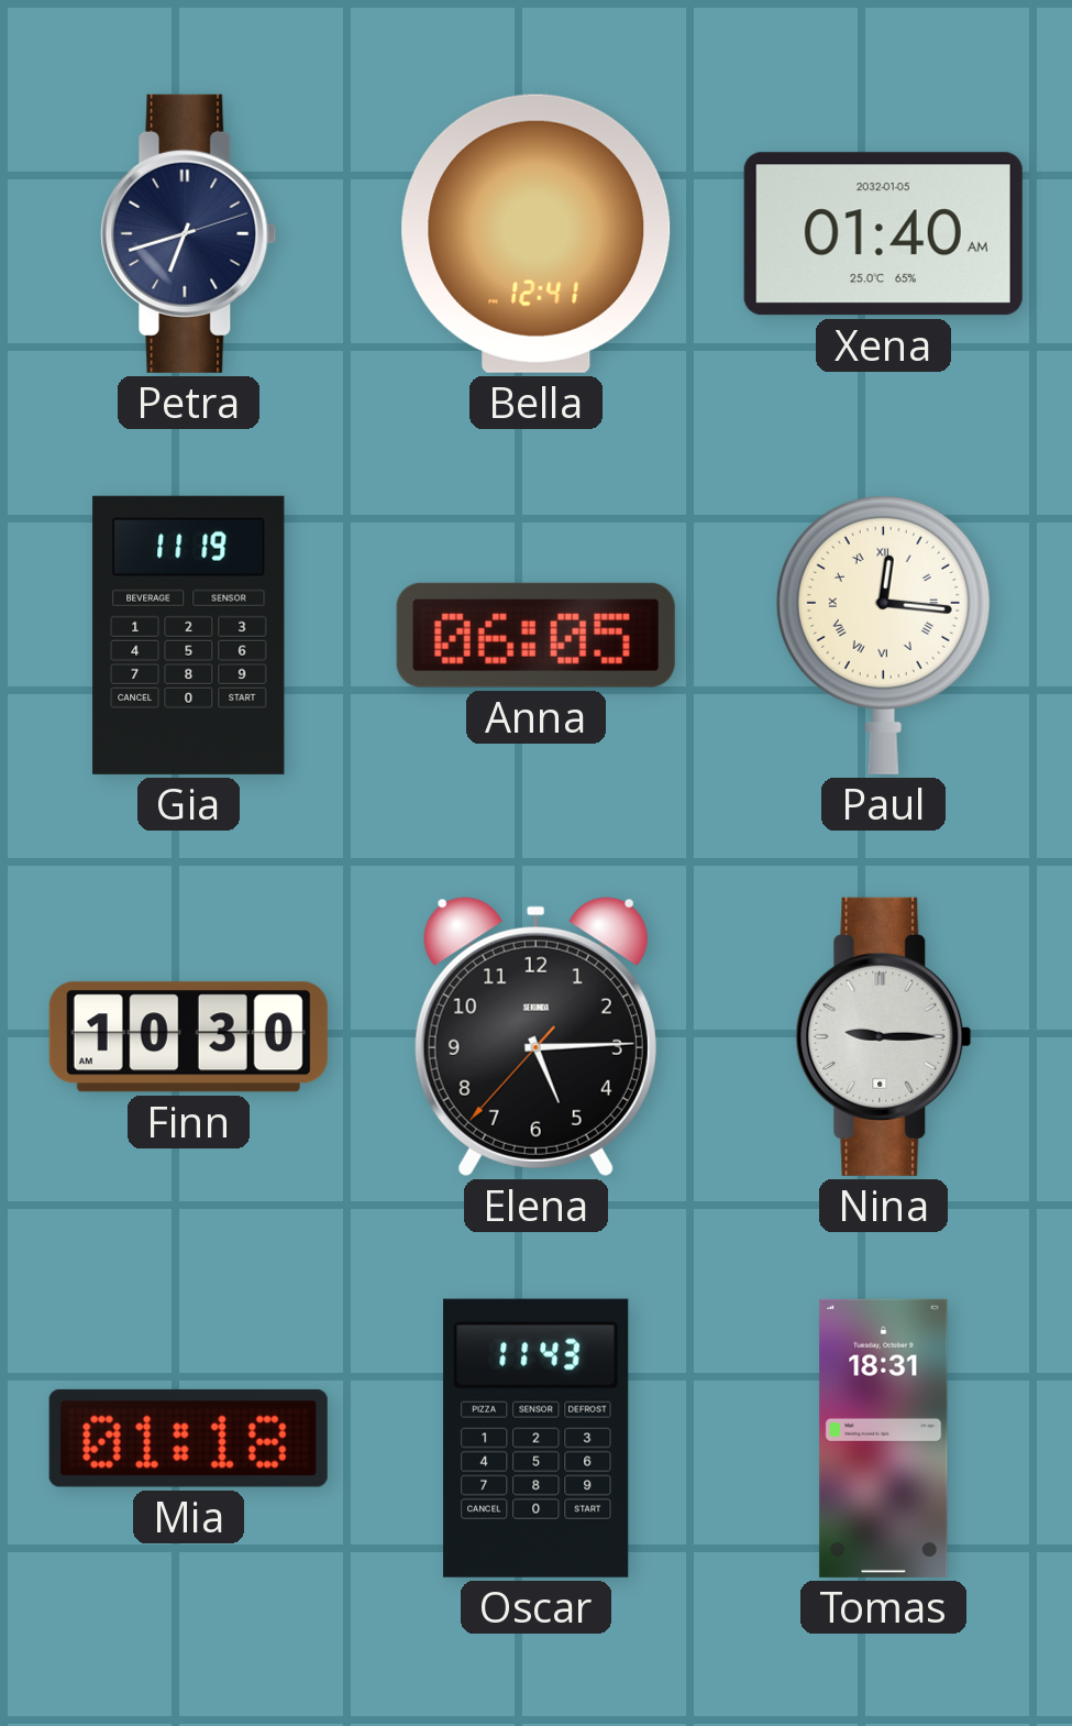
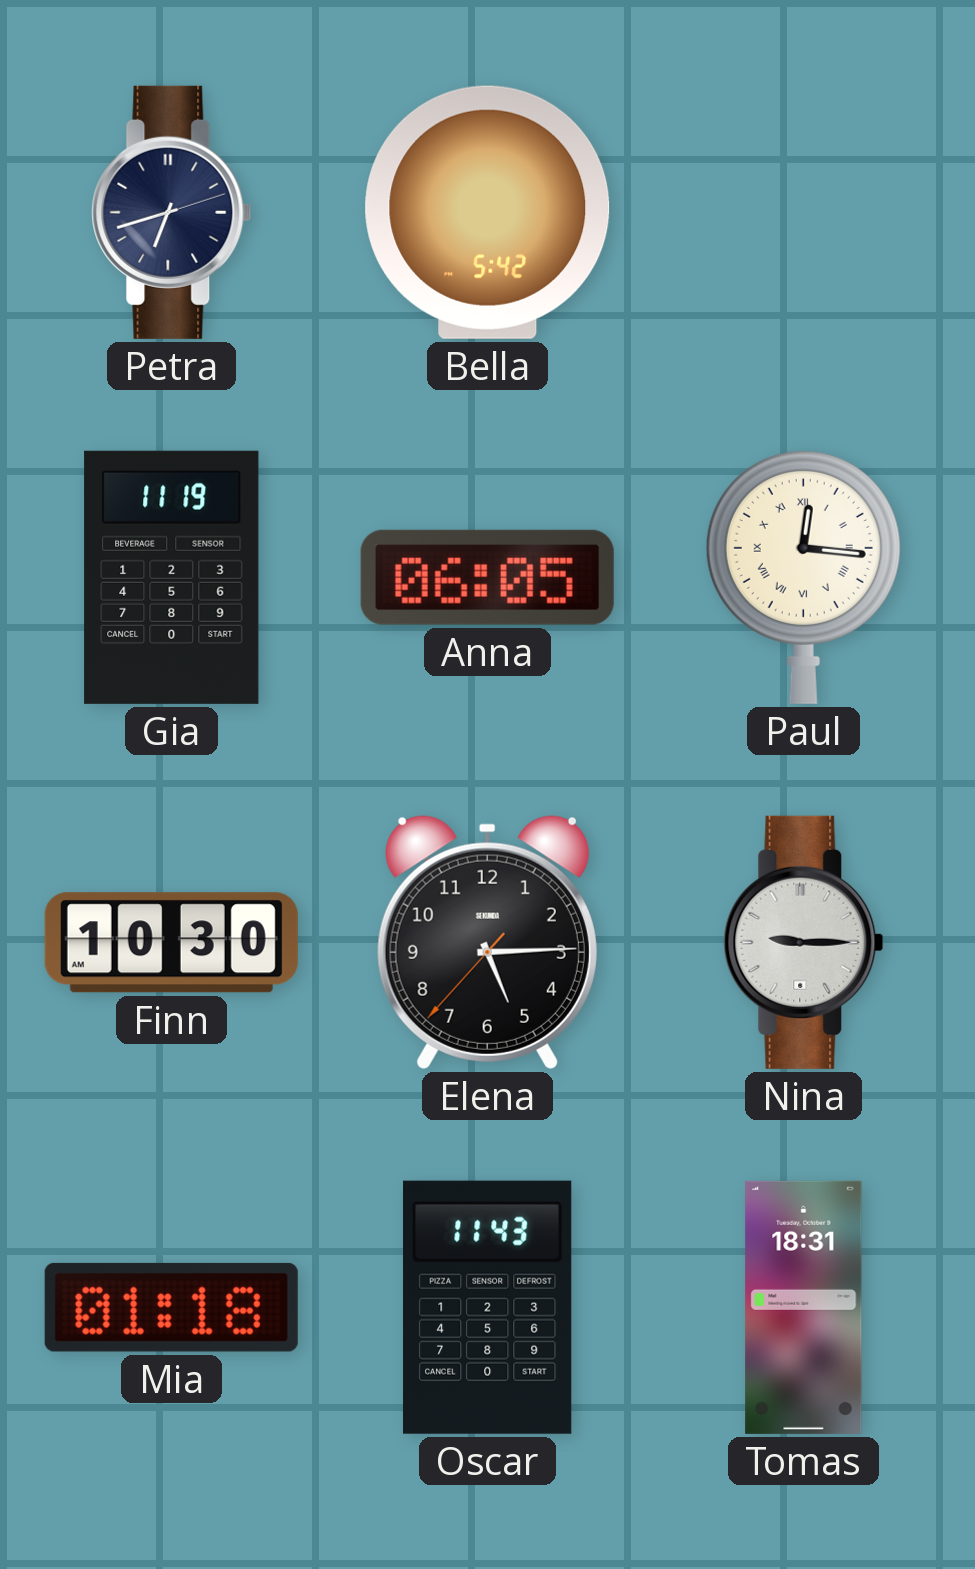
Bella: 12:41 -> 5:42 (488, 212)
Xena: 01:40 -> none (883, 234)
